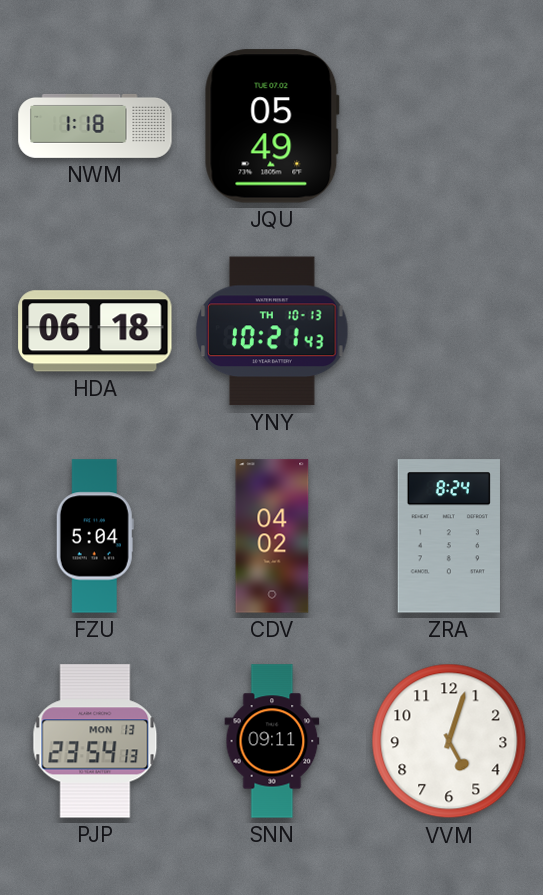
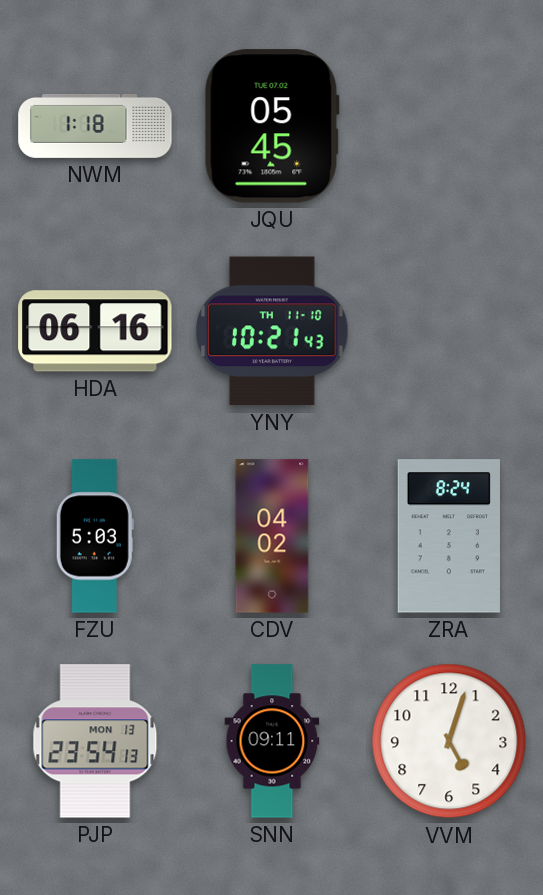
JQU: 05:49 -> 05:45 (272, 126)
HDA: 06:18 -> 06:16 (95, 331)
YNY date: TH 10-13 -> TH 11-10 (272, 331)
FZU: 5:04 -> 5:03 (95, 536)
